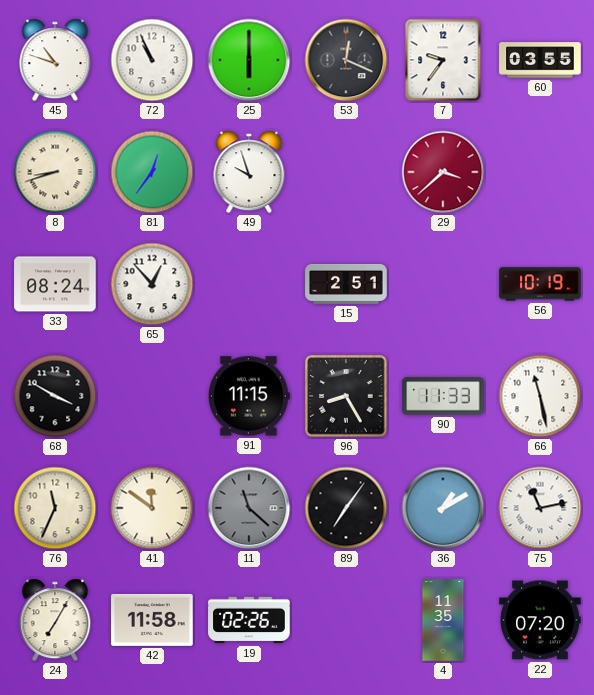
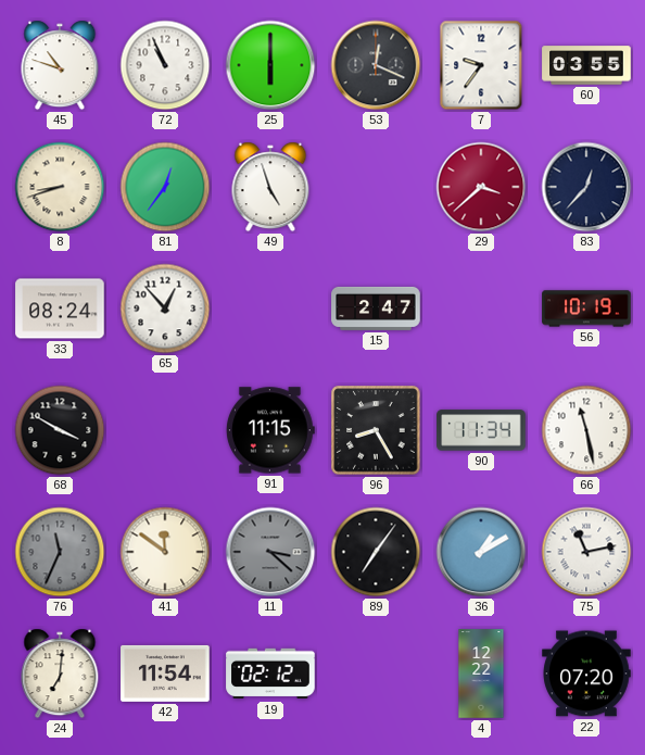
49: 9:57 -> 4:57 (270, 187)
83: none -> 12:37 (586, 187)
15: 2:51 -> 2:47 (376, 309)
90: 11:33 -> 11:34 (481, 430)
76 dial: cream -> grey (60, 552)
11: 11:22 -> 3:22 (270, 552)
24: 7:05 -> 7:01 (60, 674)
42: 11:58 -> 11:54 (165, 674)
19: 02:26 -> 02:12 (270, 674)
4: 11:35 -> 12:22 (481, 674)
